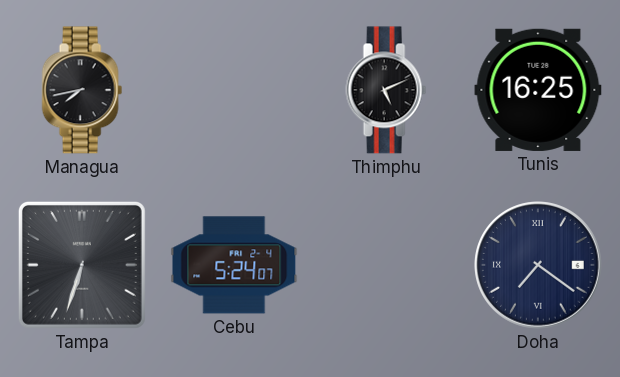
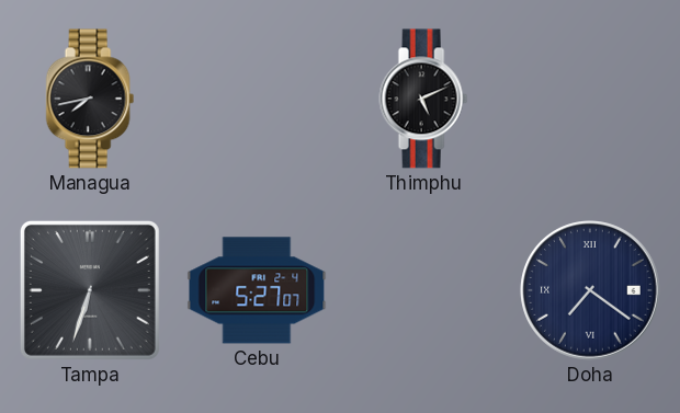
Tunis: 16:25 -> none (538, 90)
Cebu: 5:24 -> 5:27 (257, 290)
